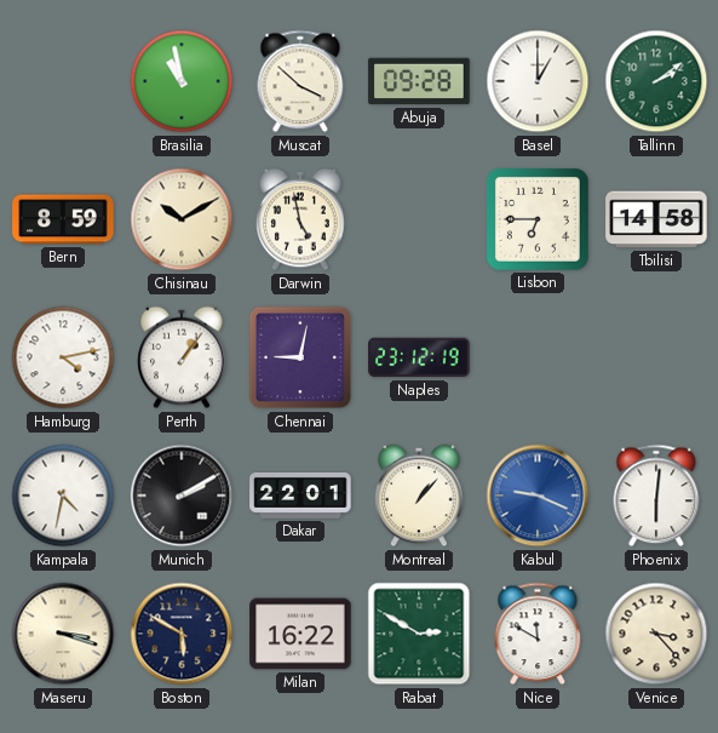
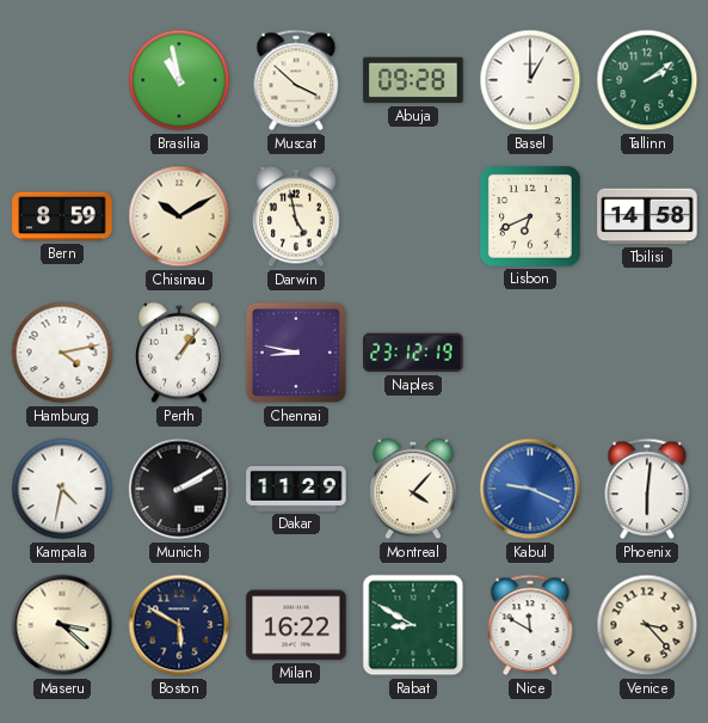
Lisbon: 6:45 -> 6:41 (530, 216)
Chennai: 9:02 -> 8:47 (296, 353)
Dakar: 22:01 -> 11:29 (296, 489)
Montreal: 1:07 -> 4:07 (413, 489)
Maseru: 3:18 -> 3:22 (62, 625)
Rabat: 2:50 -> 8:50 (413, 625)
